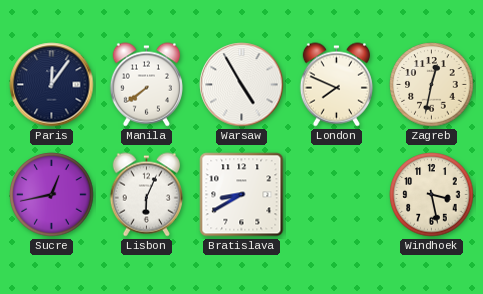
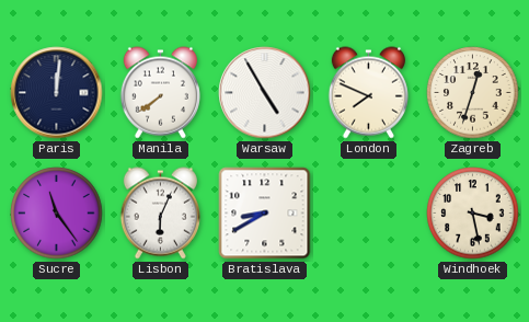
Paris: 12:06 -> 12:01 (57, 93)
Zagreb: 12:32 -> 12:33 (473, 93)
Sucre: 12:43 -> 11:24 (57, 214)
